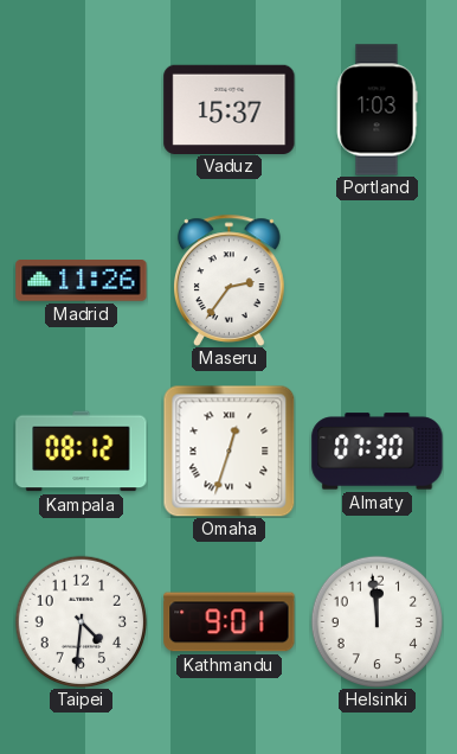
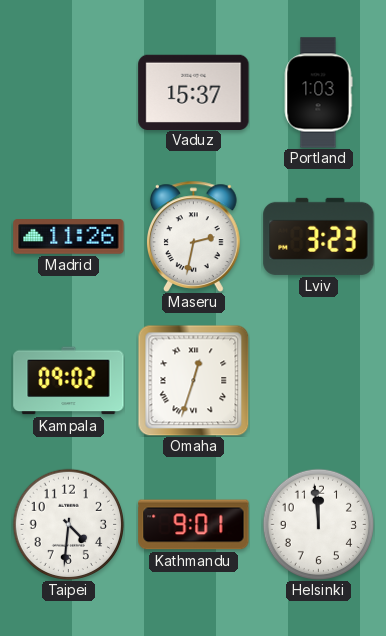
Maseru: 2:36 -> 2:32 (194, 236)
Lviv: none -> 3:23 (319, 236)
Kampala: 08:12 -> 09:02 (69, 381)
Almaty: 07:30 -> none (378, 452)
